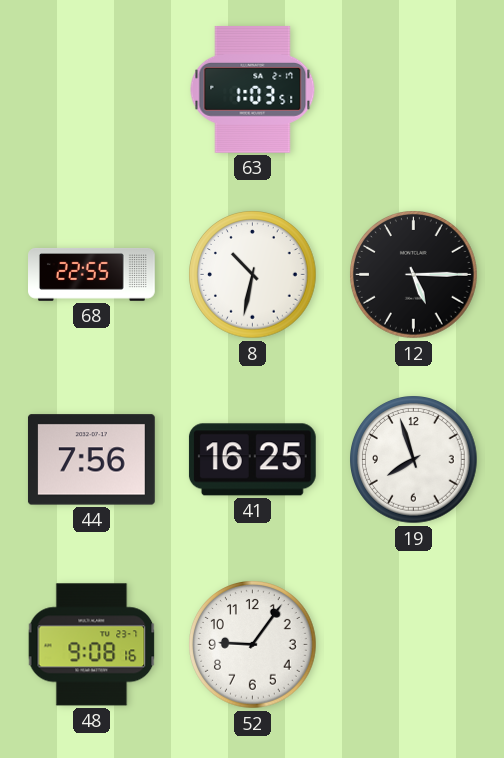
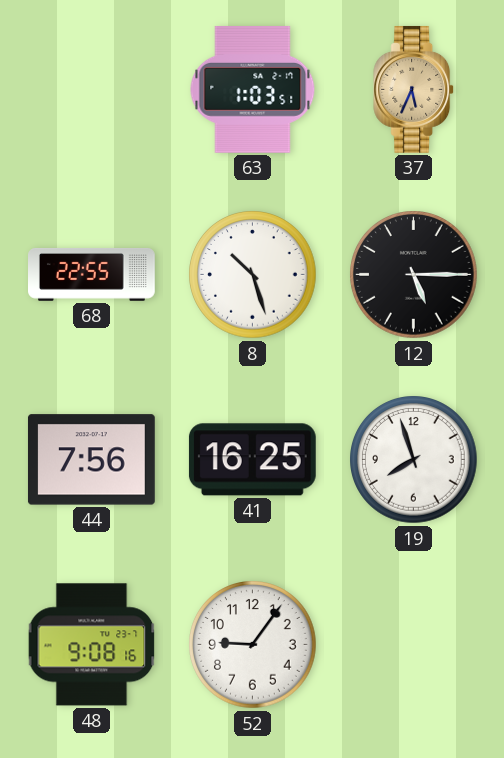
37: none -> 5:34 (414, 89)
8: 10:32 -> 10:27 (253, 275)
